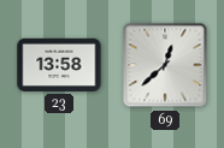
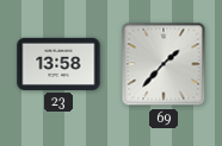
69: 12:38 -> 1:37 (164, 64)
